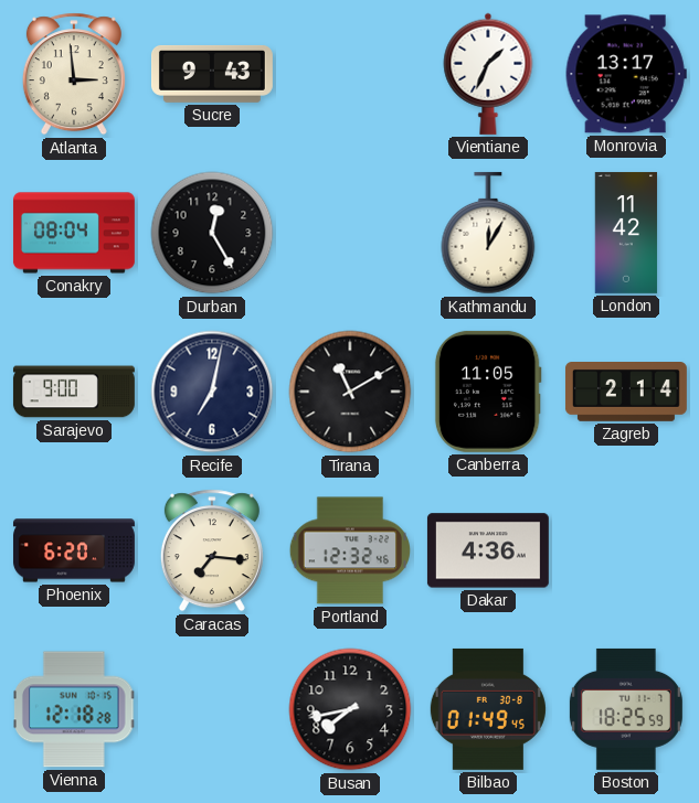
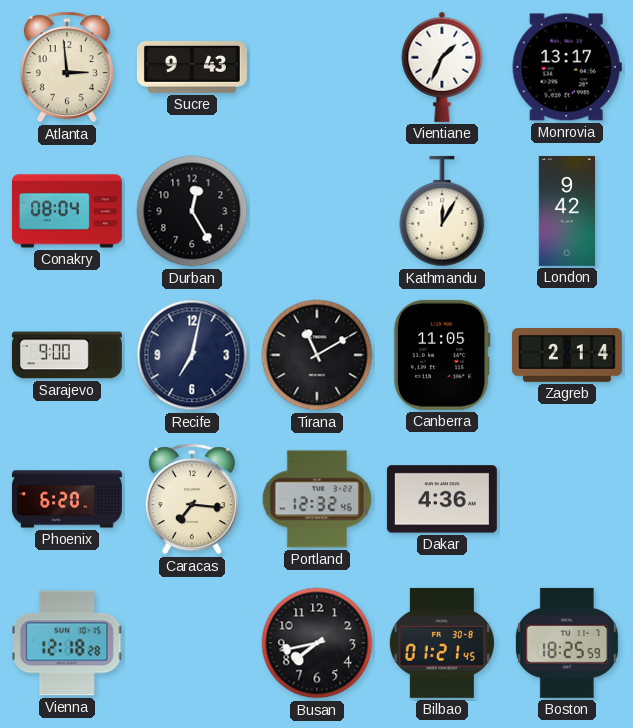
London: 11:42 -> 9:42 (567, 211)
Bilbao: 01:49 -> 01:21 (442, 643)
